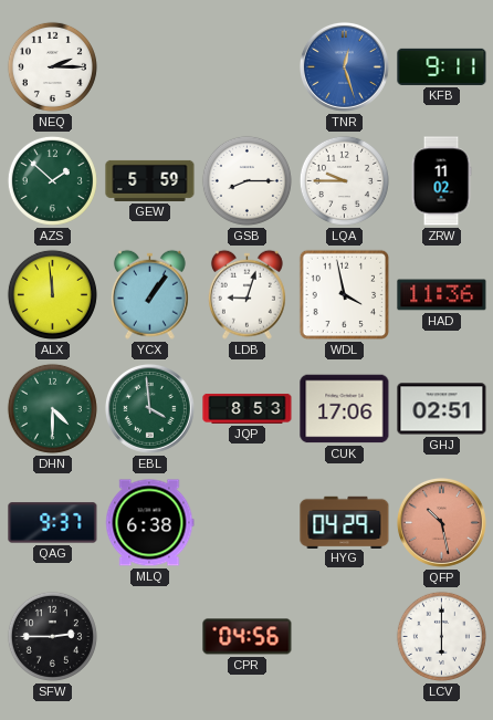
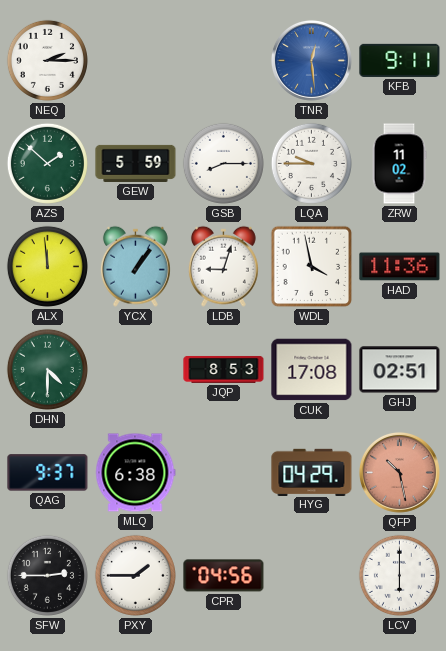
TNR: 12:27 -> 12:29 (311, 60)
EBL: 3:59 -> none (149, 408)
CUK: 17:06 -> 17:08 (312, 370)
PXY: none -> 1:45 (135, 575)
